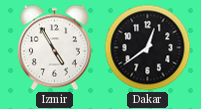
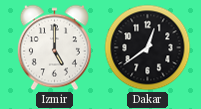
Izmir: 4:55 -> 5:00 (54, 48)
